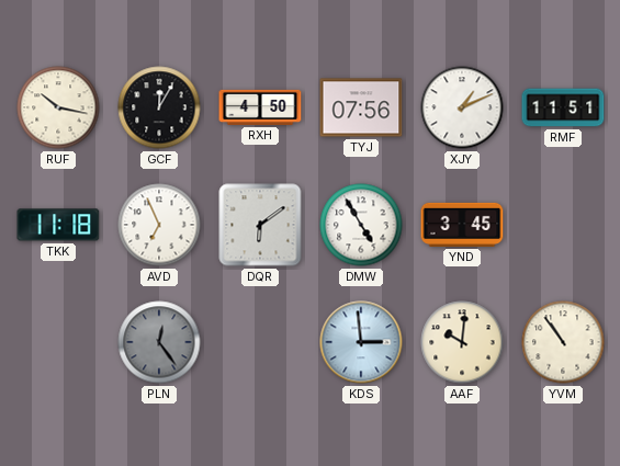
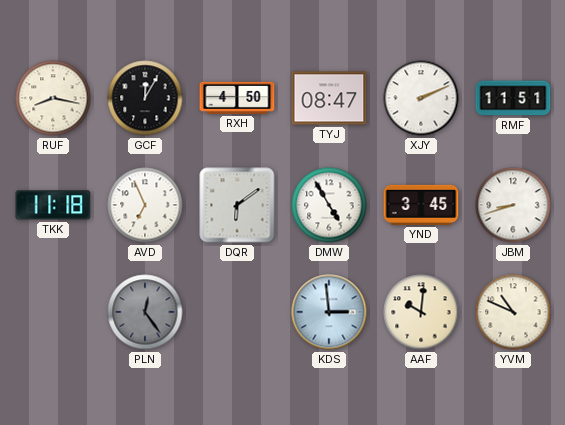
RUF: 10:17 -> 8:17 (53, 98)
TYJ: 07:56 -> 08:47 (329, 98)
XJY: 1:11 -> 2:11 (421, 98)
JBM: none -> 8:42 (513, 205)
YVM: 10:54 -> 10:49 (513, 312)
